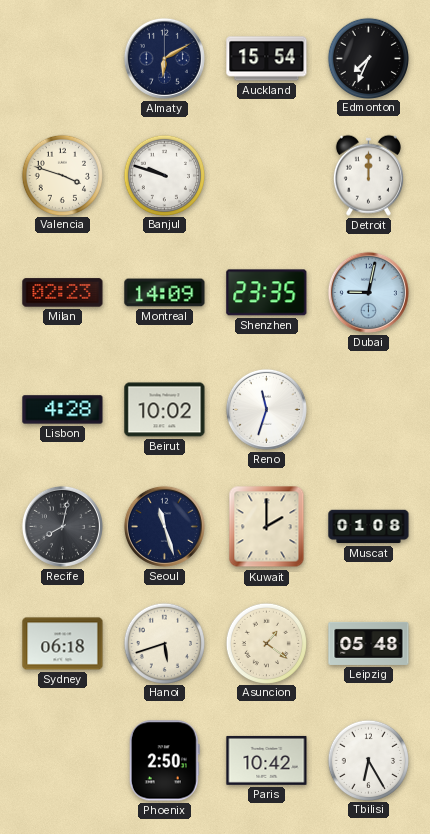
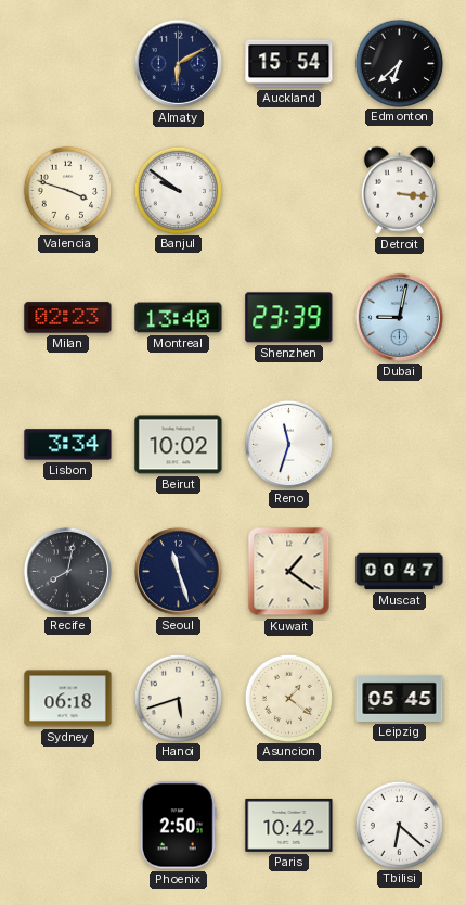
Edmonton: 7:34 -> 6:38 (399, 63)
Banjul: 9:48 -> 9:51 (178, 190)
Detroit: 12:00 -> 3:16 (399, 190)
Montreal: 14:09 -> 13:40 (179, 318)
Shenzhen: 23:35 -> 23:39 (289, 318)
Lisbon: 4:28 -> 3:34 (68, 445)
Kuwait: 2:00 -> 1:21 (289, 572)
Muscat: 01:08 -> 00:47 (400, 572)
Leipzig: 05:48 -> 05:45 (400, 698)
Tbilisi: 6:25 -> 6:22 (399, 825)
